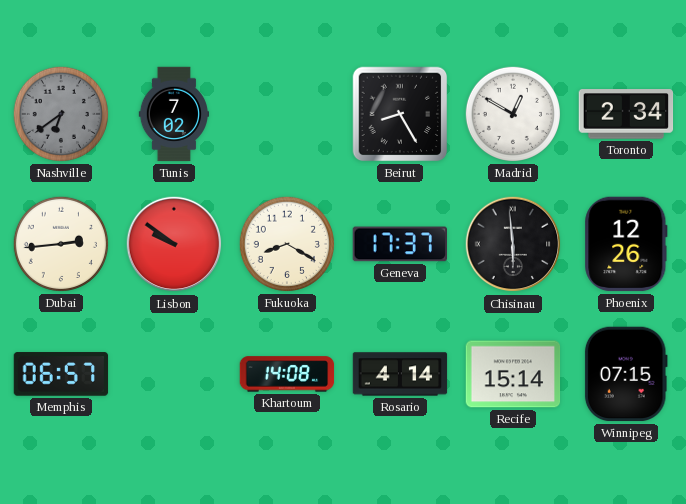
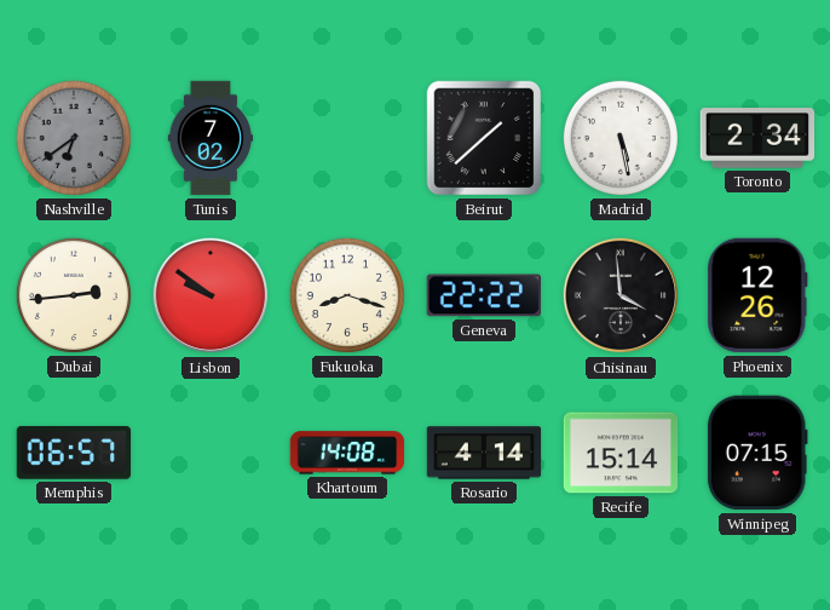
Beirut: 8:25 -> 1:38 (484, 138)
Madrid: 12:50 -> 5:28 (621, 138)
Fukuoka: 8:20 -> 8:18 (347, 295)
Geneva: 17:37 -> 22:22 (484, 295)
Chisinau: 5:59 -> 3:59 (621, 295)
